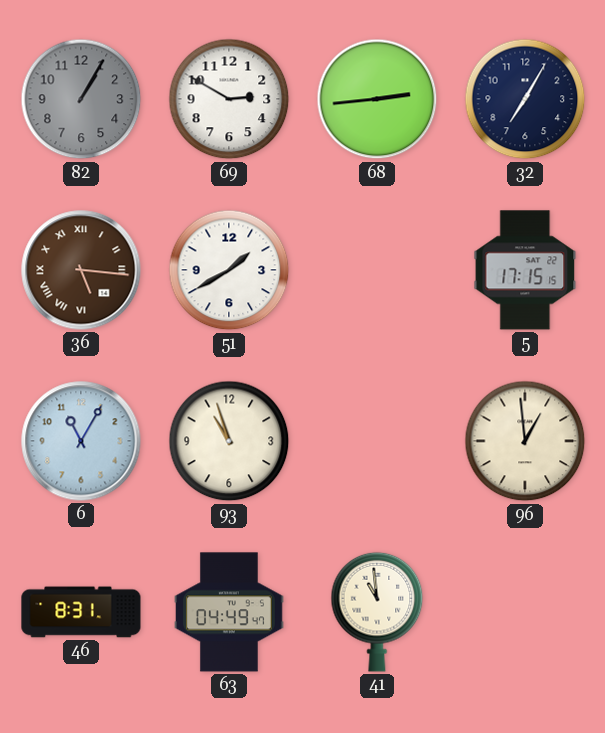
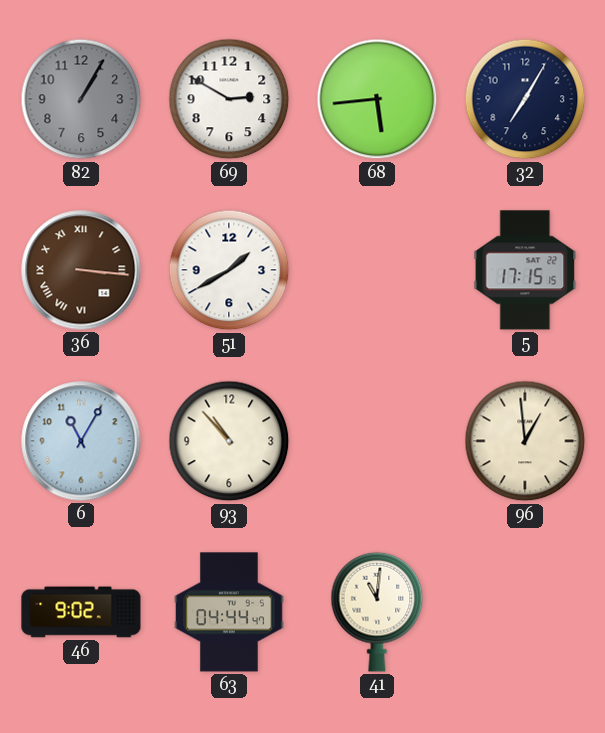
68: 2:44 -> 5:44 (377, 99)
36: 5:16 -> 3:16 (81, 270)
93: 10:57 -> 10:53 (229, 441)
46: 8:31 -> 9:02 (81, 612)
63: 04:49 -> 04:44 (230, 612)
41: 10:59 -> 11:01 (377, 612)
